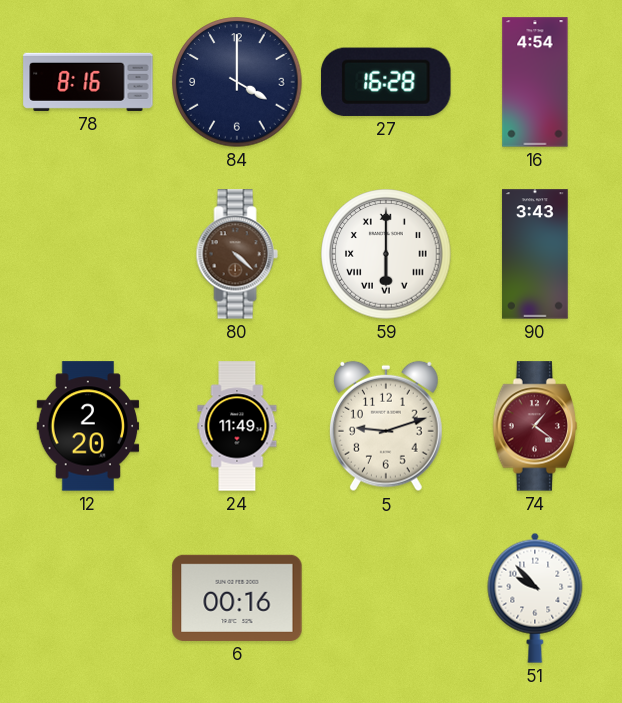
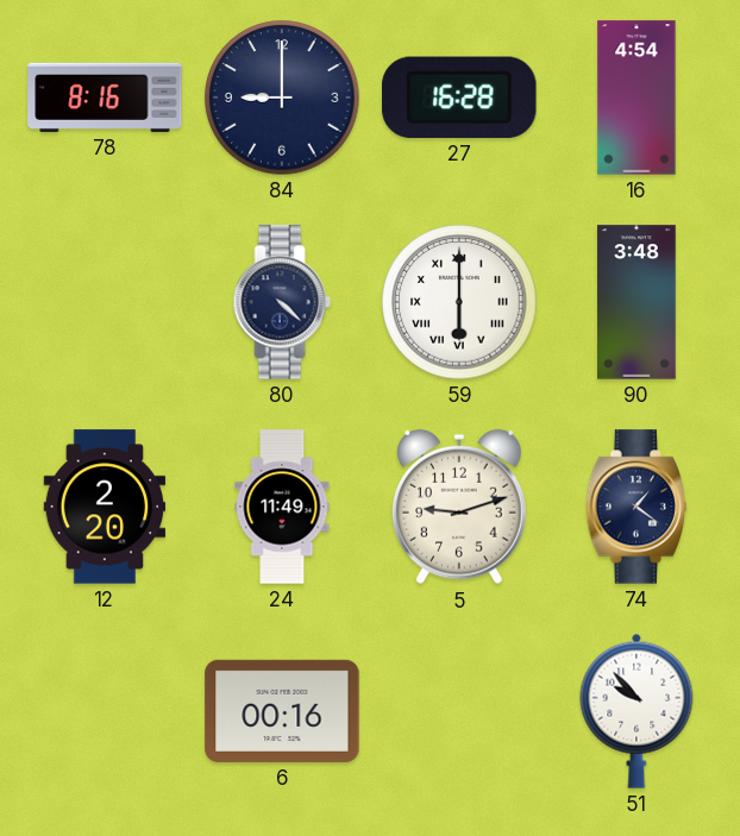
84: 4:00 -> 9:00 (282, 98)
80 dial: brown -> navy (282, 302)
90: 3:43 -> 3:48 (636, 302)
74 dial: burgundy -> navy (636, 507)
